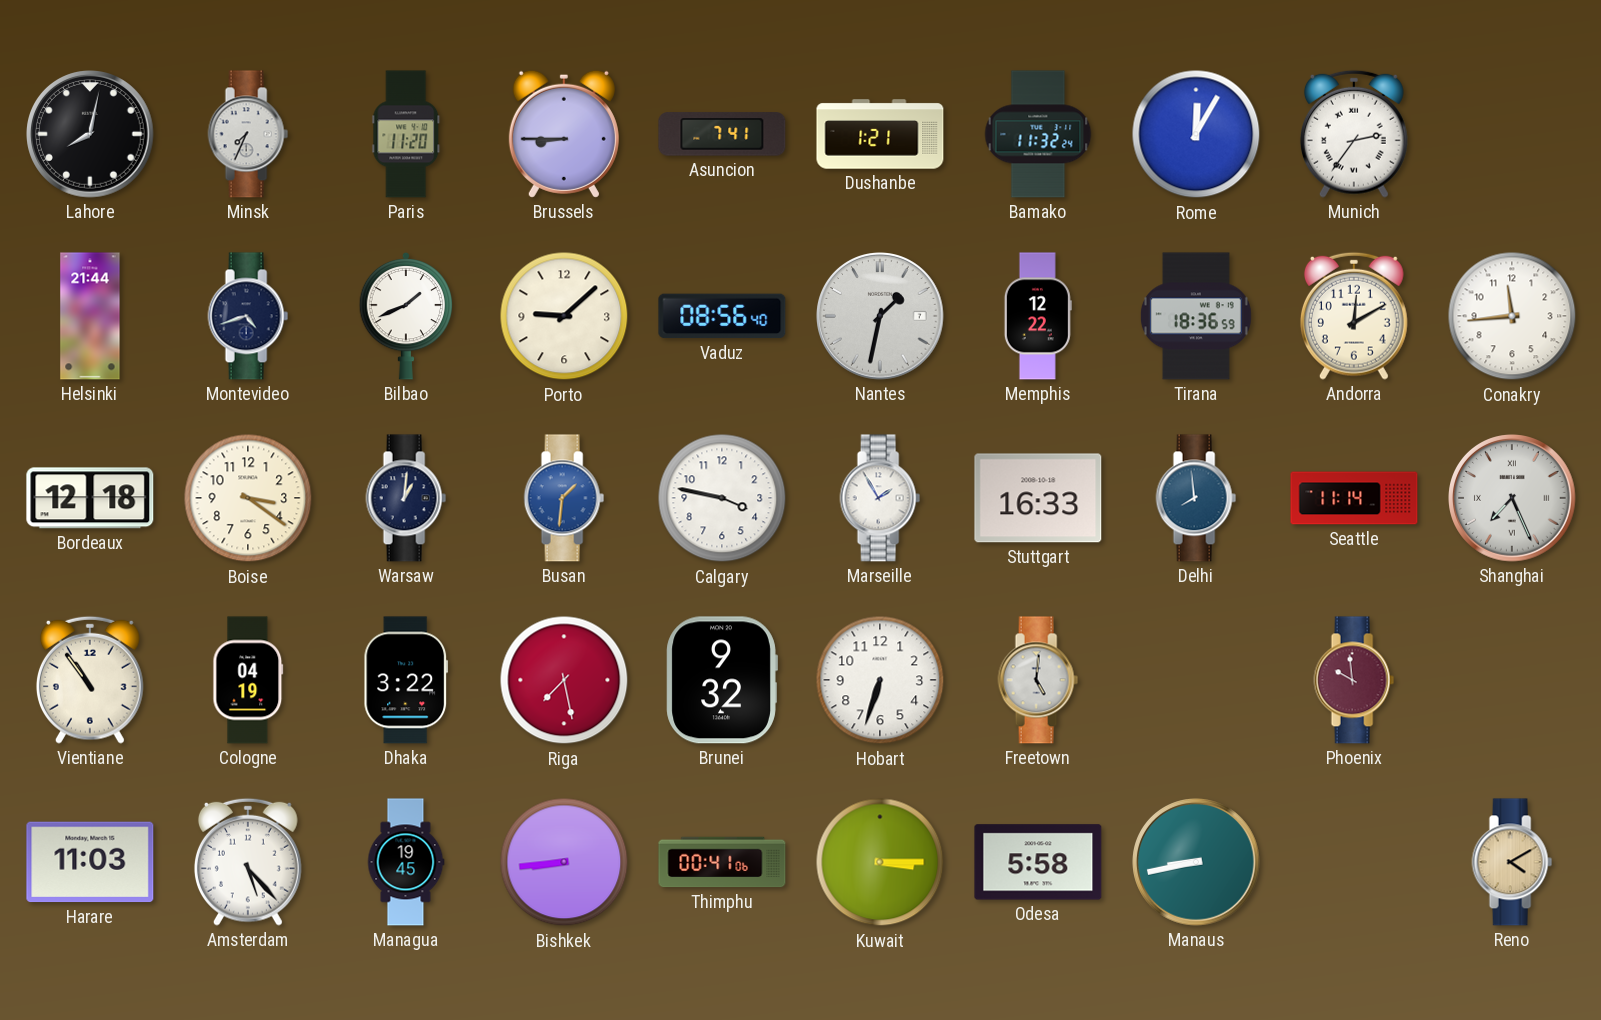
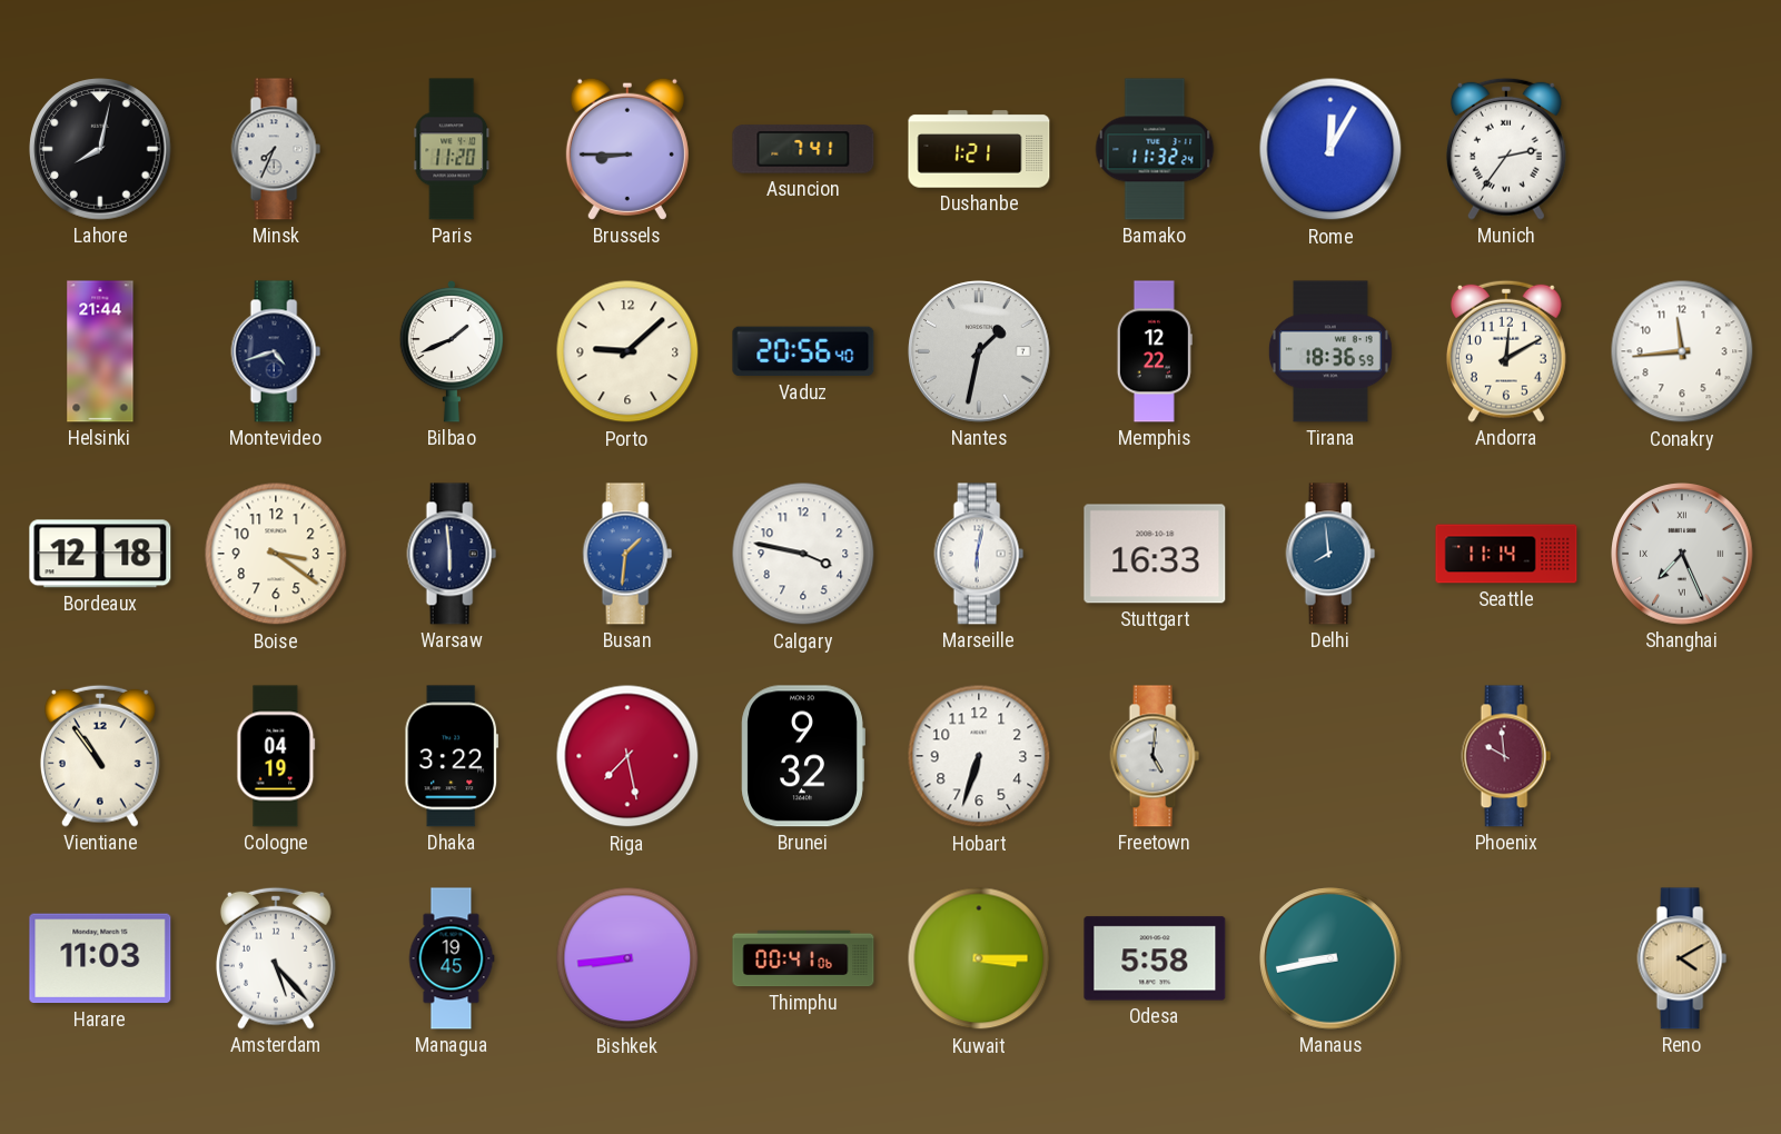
Vaduz: 08:56 -> 20:56 (803, 351)
Warsaw: 1:01 -> 5:59 (452, 554)
Marseille: 1:55 -> 6:02 (979, 554)
